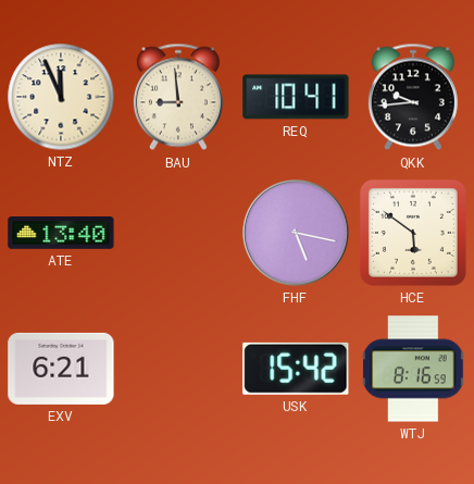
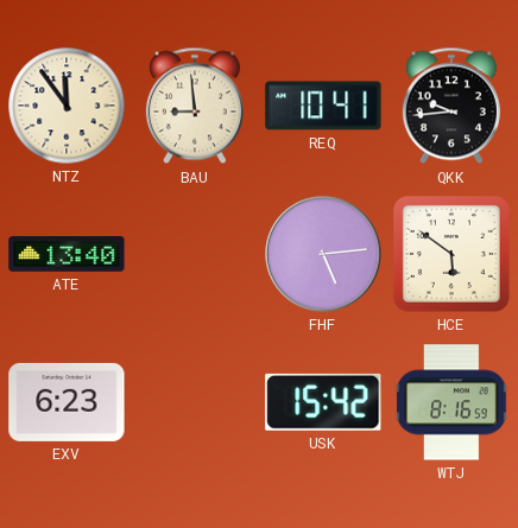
NTZ: 11:56 -> 11:54 (67, 106)
FHF: 5:17 -> 5:14 (323, 254)
EXV: 6:21 -> 6:23 (67, 402)
